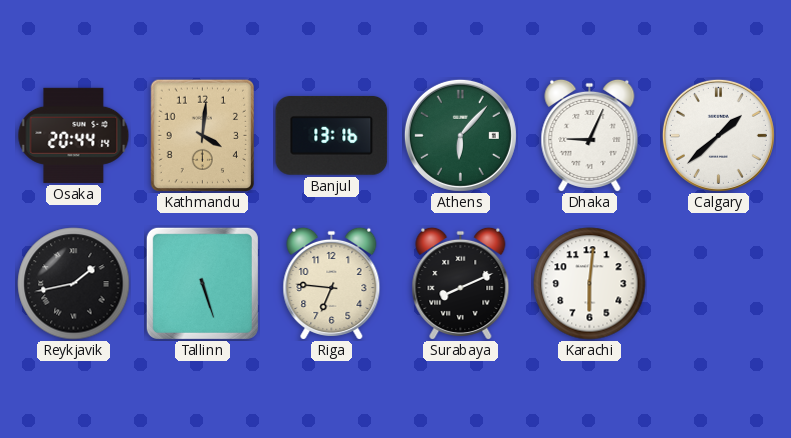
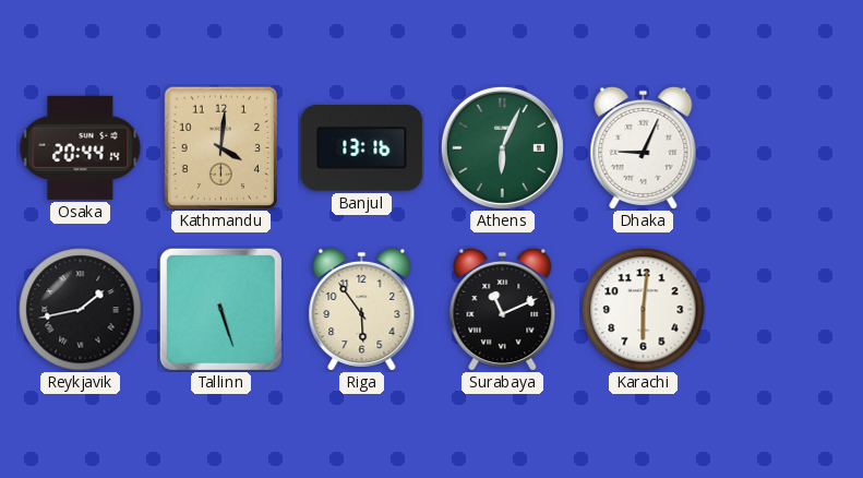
Athens: 6:07 -> 6:04 (502, 147)
Calgary: 1:38 -> none (718, 135)
Riga: 6:46 -> 5:54 (362, 309)
Surabaya: 8:11 -> 11:11 (503, 309)
